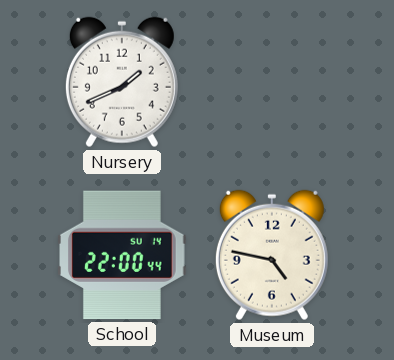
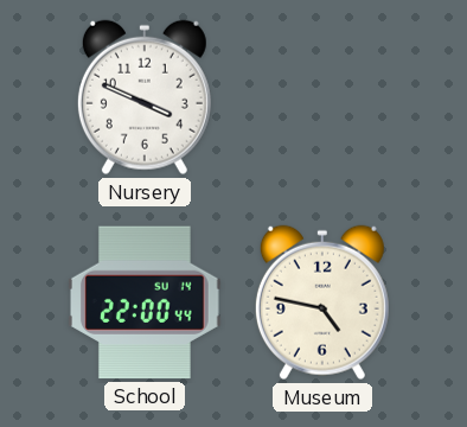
Nursery: 1:41 -> 3:49 (145, 97)
